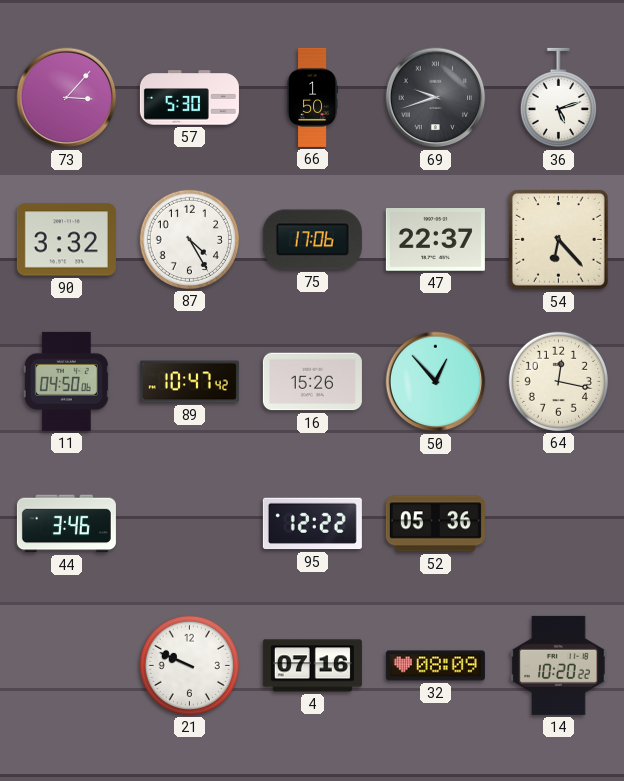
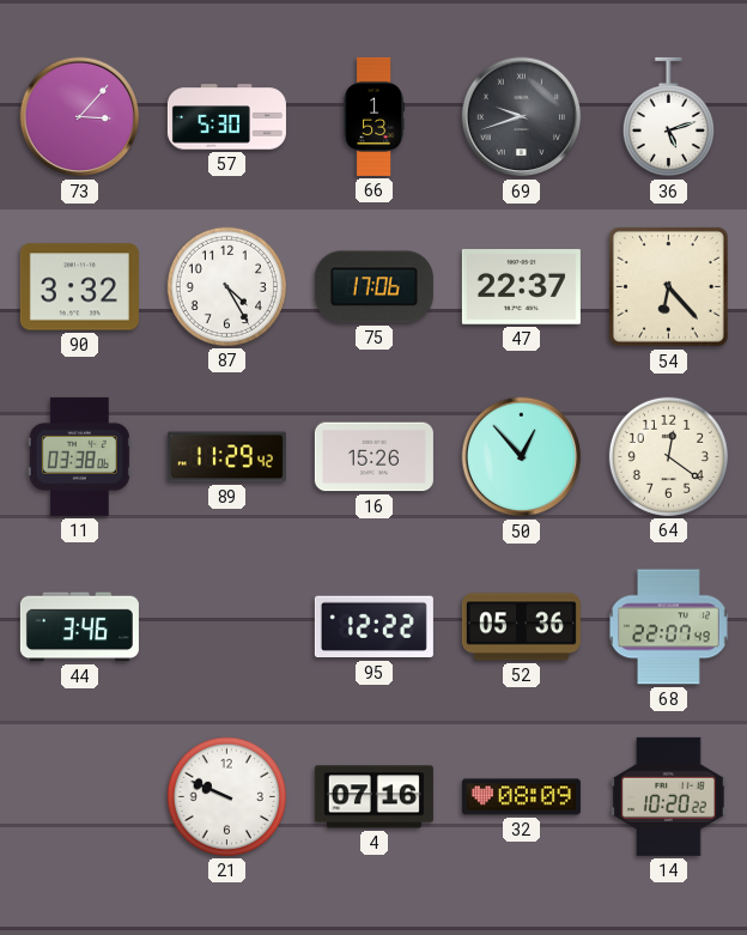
66: 1:50 -> 1:53 (373, 116)
11: 04:50 -> 03:38 (79, 456)
89: 10:47 -> 11:29 (226, 457)
64: 12:17 -> 12:21 (668, 456)
68: none -> 22:07 (668, 627)
